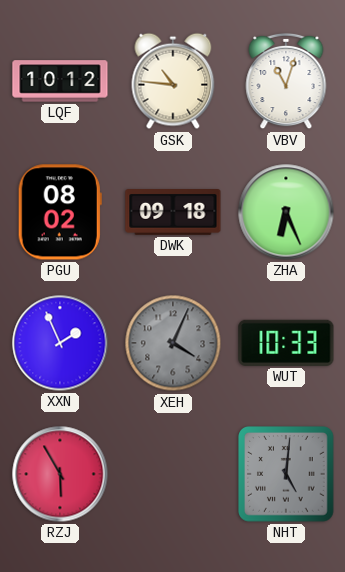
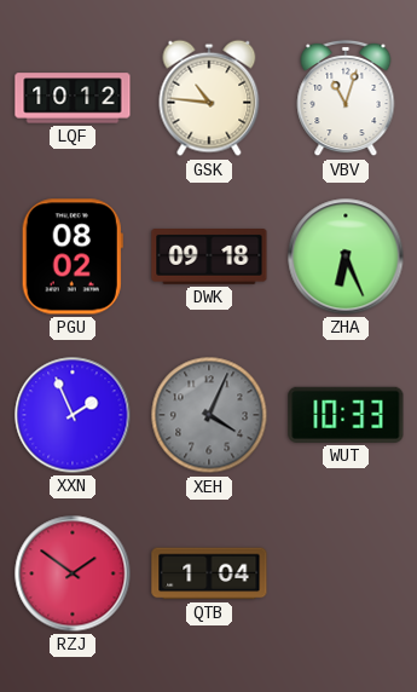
RZJ: 5:55 -> 1:51 (73, 573)
QTB: none -> 1:04 (209, 573)
NHT: 5:01 -> none (286, 474)
